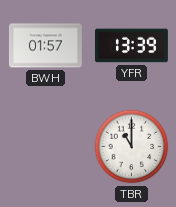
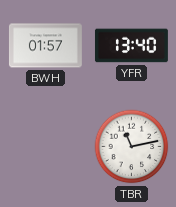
YFR: 13:39 -> 13:40 (131, 46)
TBR: 11:00 -> 11:13 (132, 147)
